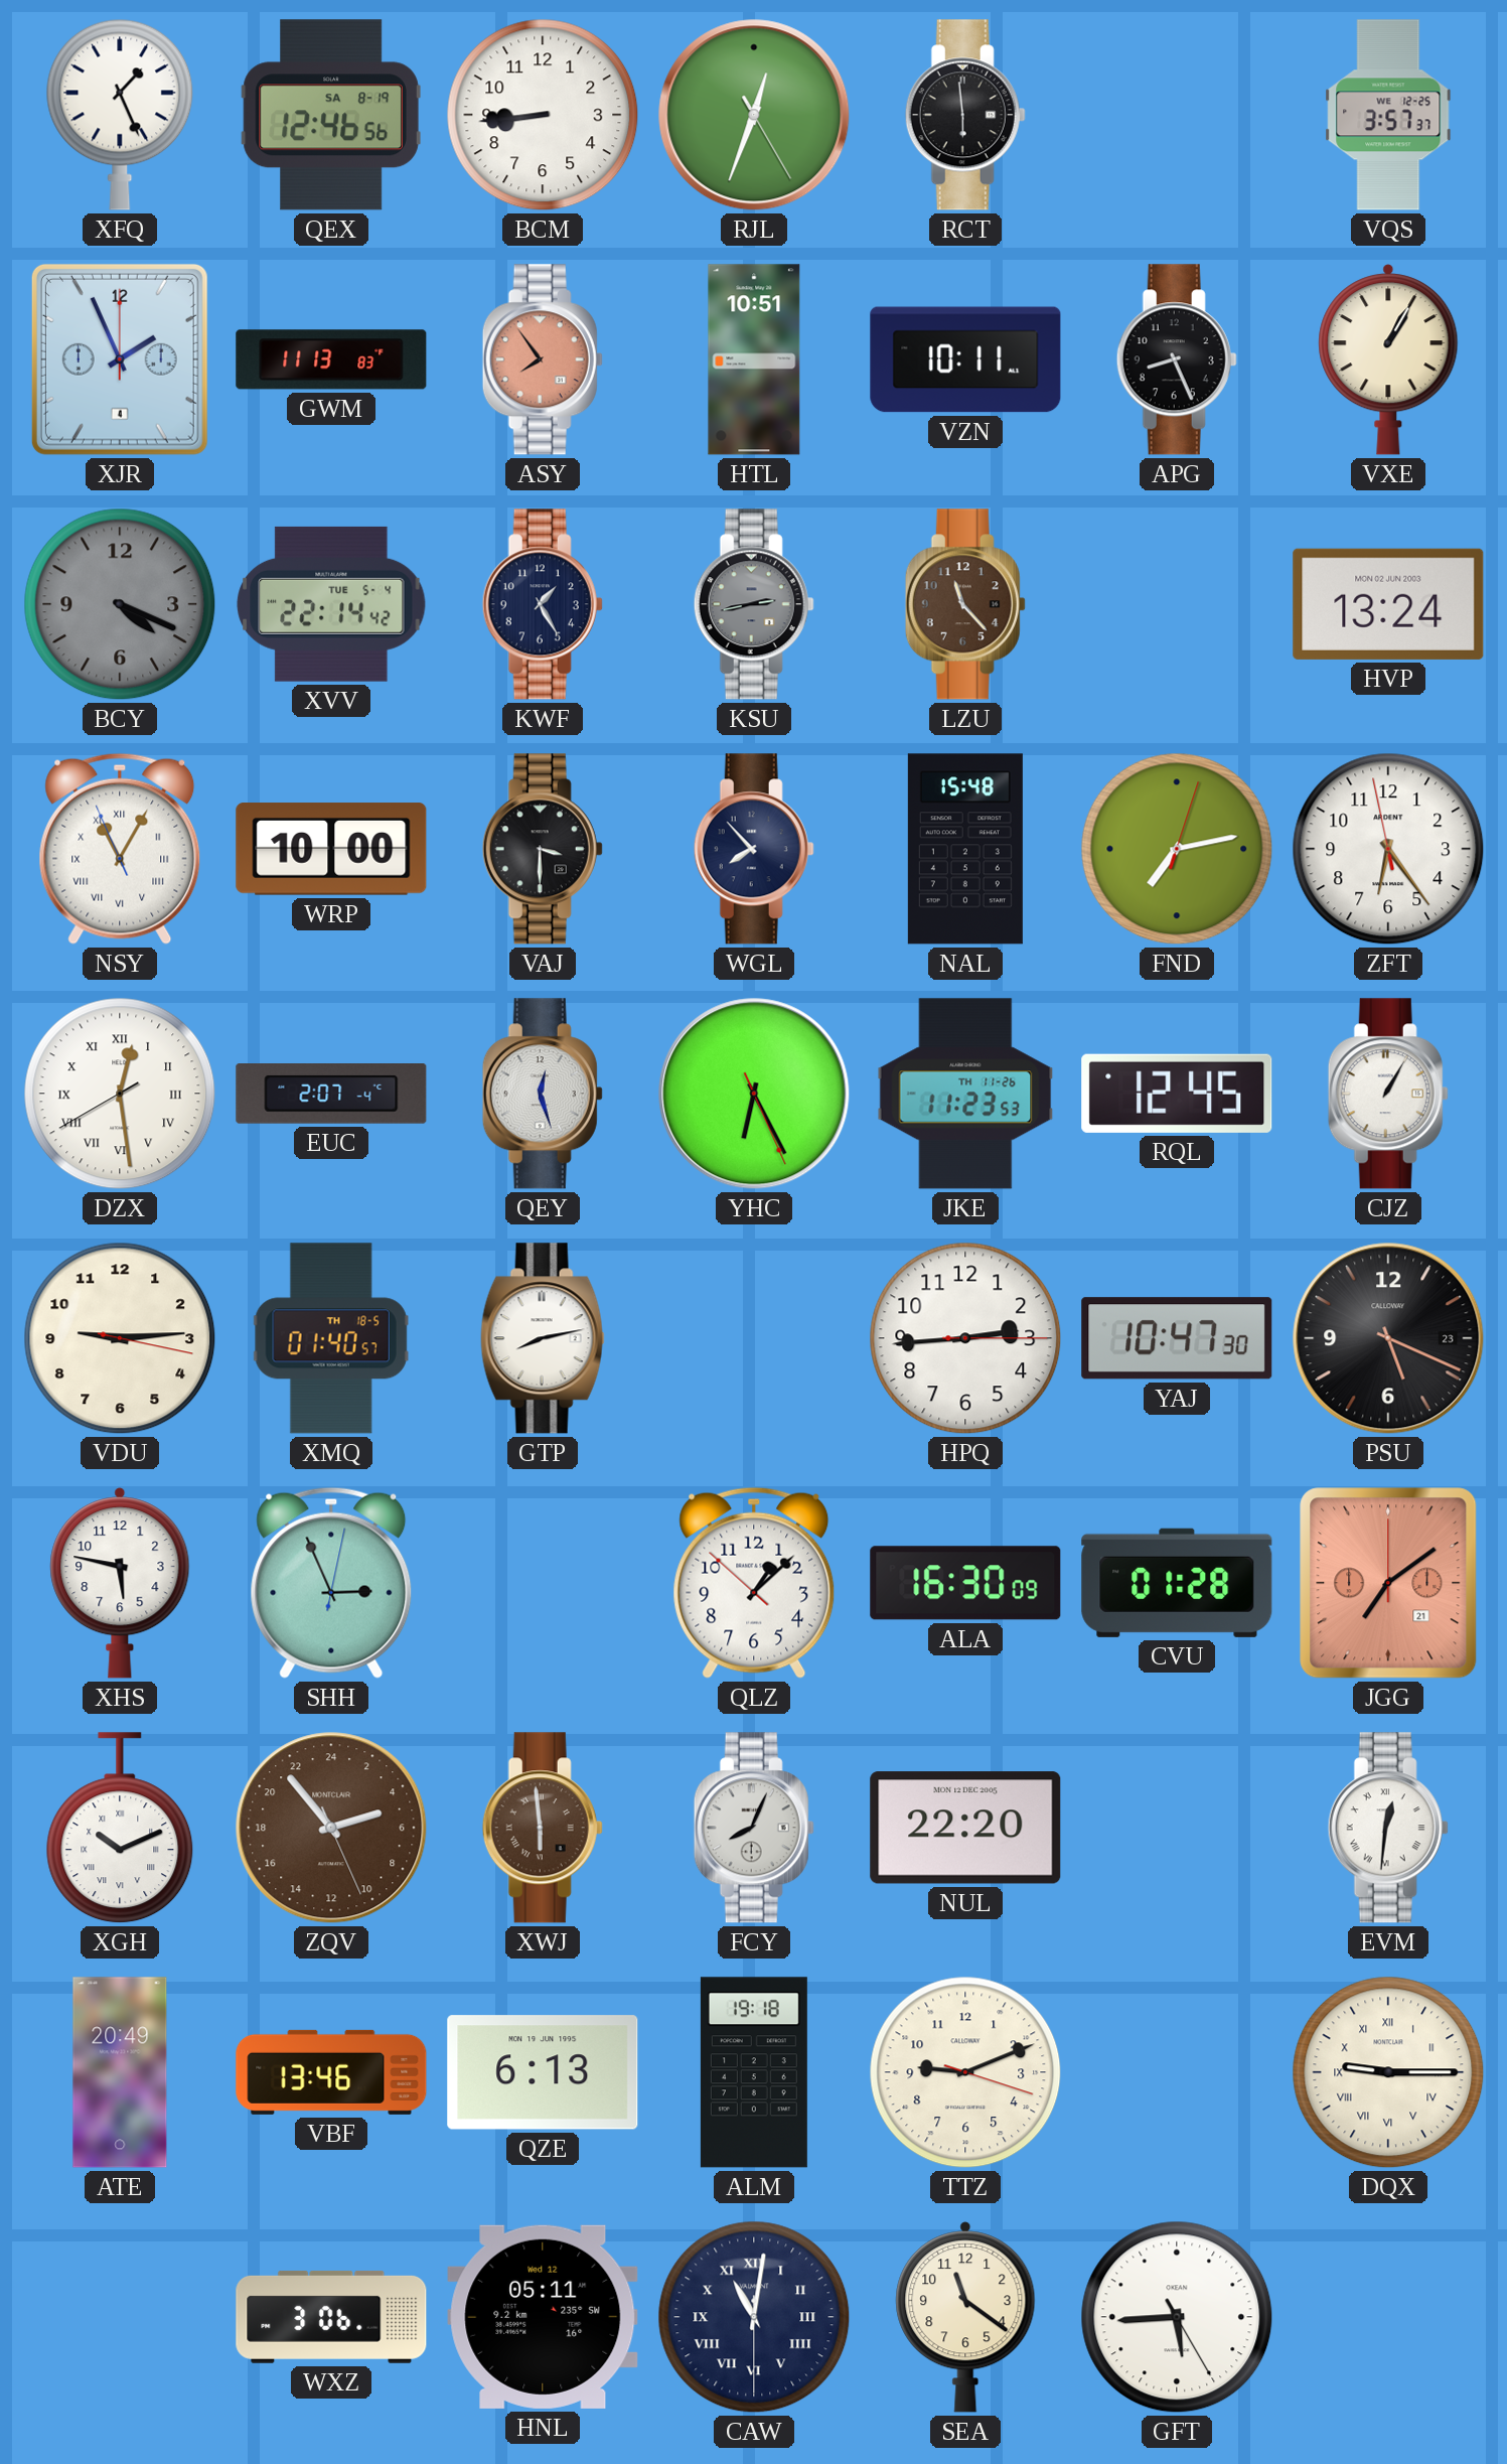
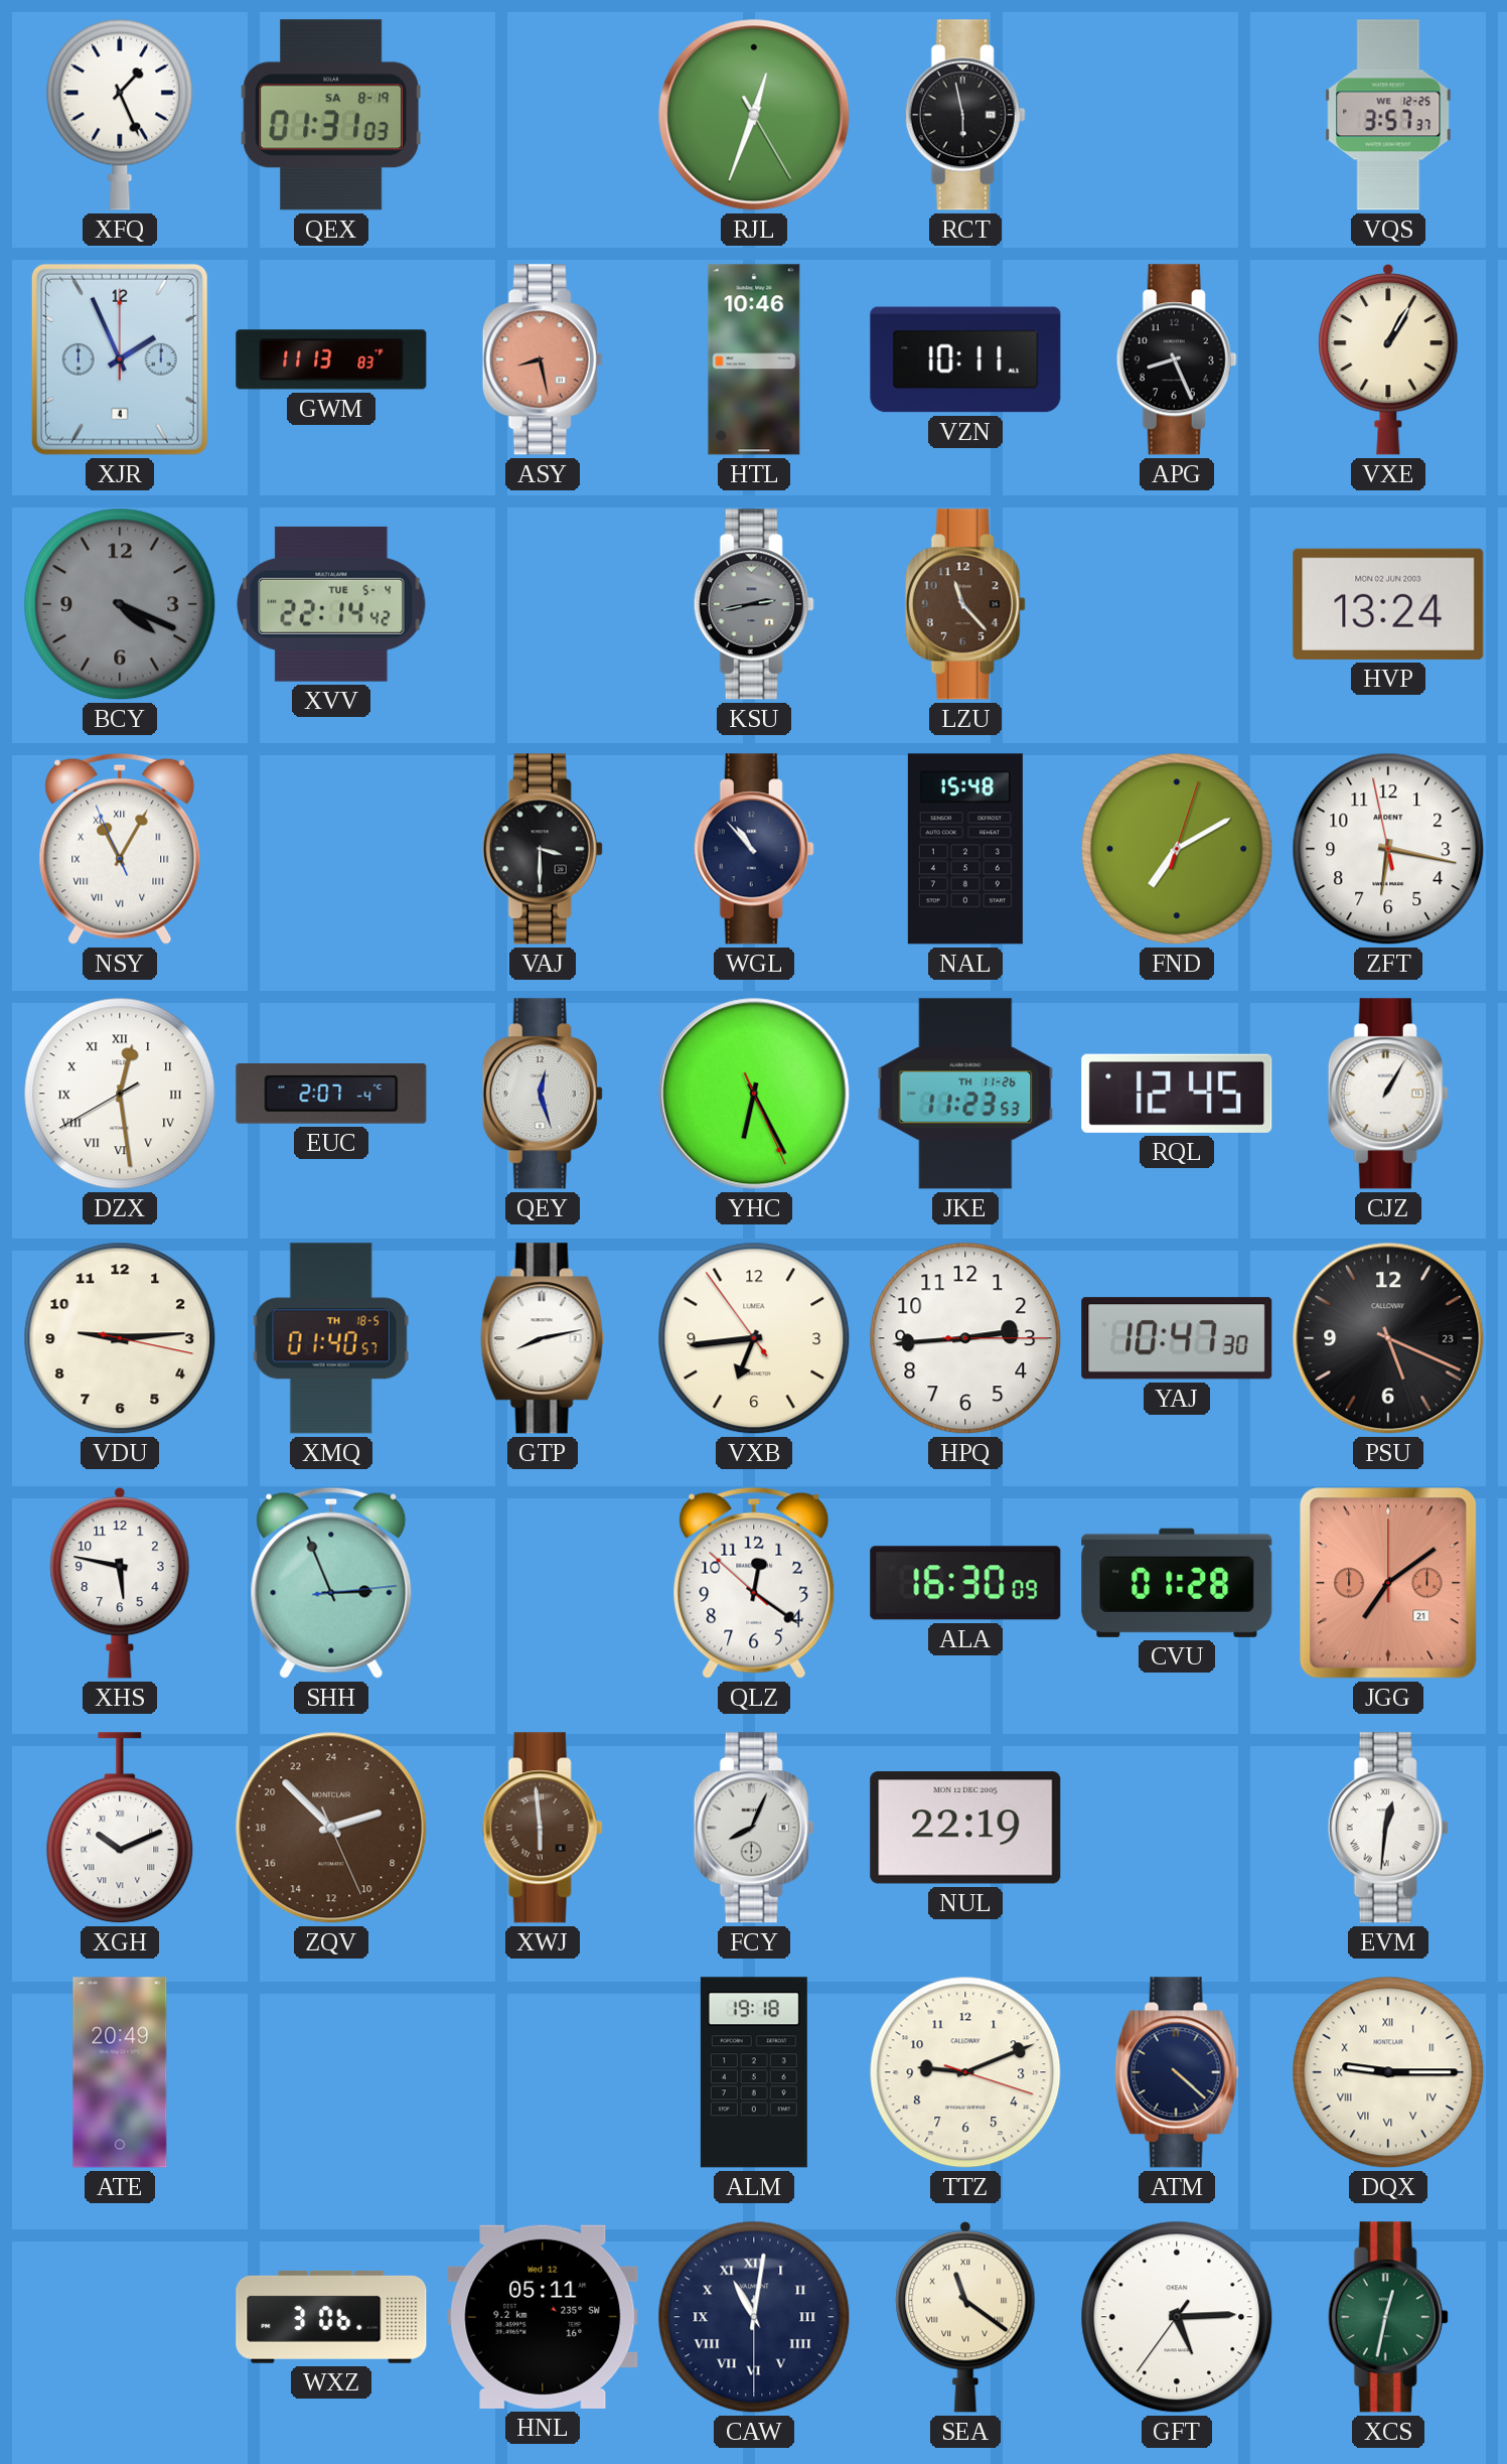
QEX: 12:46 -> 01:31 (331, 115)
BCM: 8:44 -> none (543, 115)
RCT: 5:59 -> 5:58 (965, 115)
ASY: 7:54 -> 8:28 (543, 359)
HTL: 10:51 -> 10:46 (754, 359)
KWF: 1:25 -> none (543, 604)
WRP: 10:00 -> none (331, 849)
WGL: 7:53 -> 10:53 (754, 849)
FND: 7:13 -> 7:10 (1177, 849)
ZFT: 6:23 -> 6:16 (1388, 849)
VXB: none -> 6:43 (754, 1338)
SHH: 2:56:02 -> 2:56:14 (331, 1583)
QLZ: 1:07 -> 12:20 (754, 1583)
ZQV: 4:53 -> 4:52 (331, 1828)
NUL: 22:20 -> 22:19 (965, 1828)
VBF: 13:46 -> none (331, 2072)
QZE: 6:13 -> none (543, 2072)
ATM: none -> 4:22 (1177, 2072)
SEA numerals: Arabic -> Roman (965, 2317)
GFT: 5:44 -> 5:14 (1177, 2317)
XCS: none -> 12:32 (1388, 2317)
